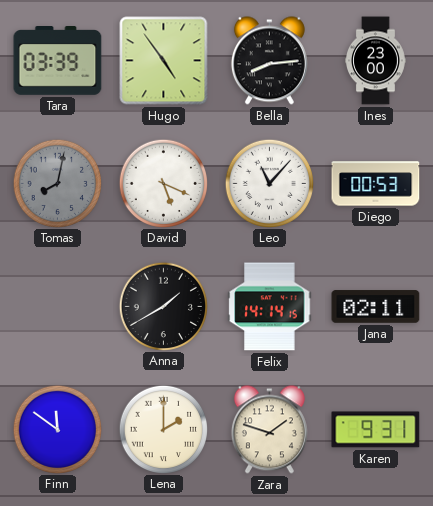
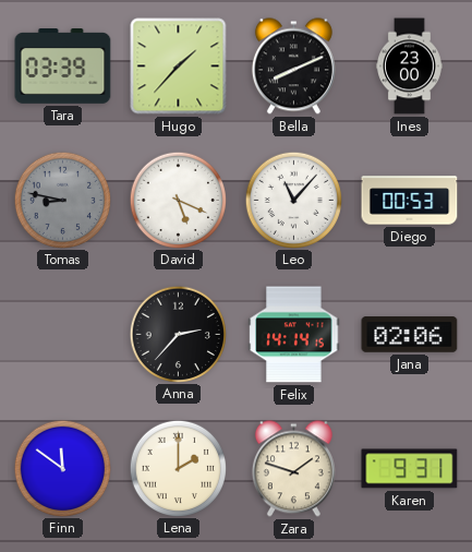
Hugo: 4:54 -> 1:37 (179, 67)
Bella: 8:14 -> 8:11 (293, 67)
Tomas: 8:02 -> 8:47 (62, 200)
Anna: 1:40 -> 2:37 (178, 334)
Jana: 02:11 -> 02:06 (410, 335)
